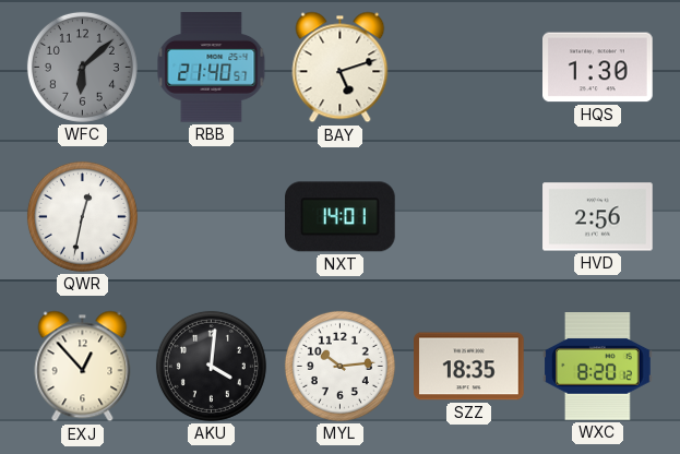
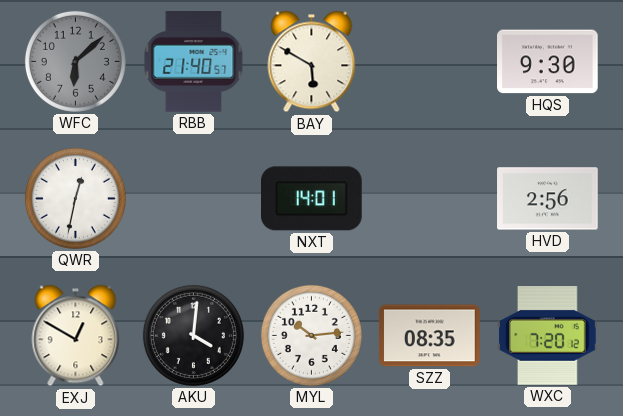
BAY: 5:12 -> 5:50 (312, 62)
HQS: 1:30 -> 9:30 (548, 62)
EXJ: 12:53 -> 12:50 (76, 336)
SZZ: 18:35 -> 08:35 (430, 336)
WXC: 8:20 -> 7:20 (548, 336)
